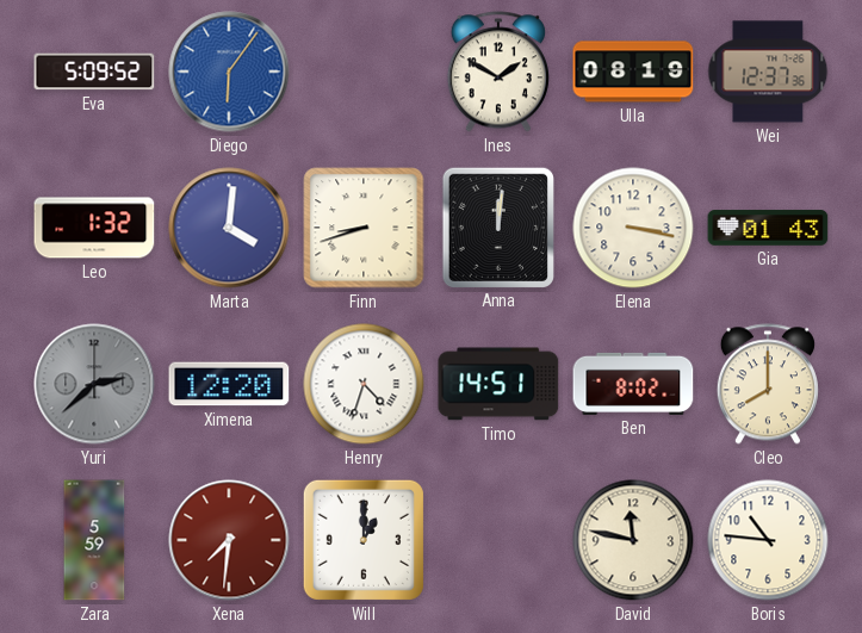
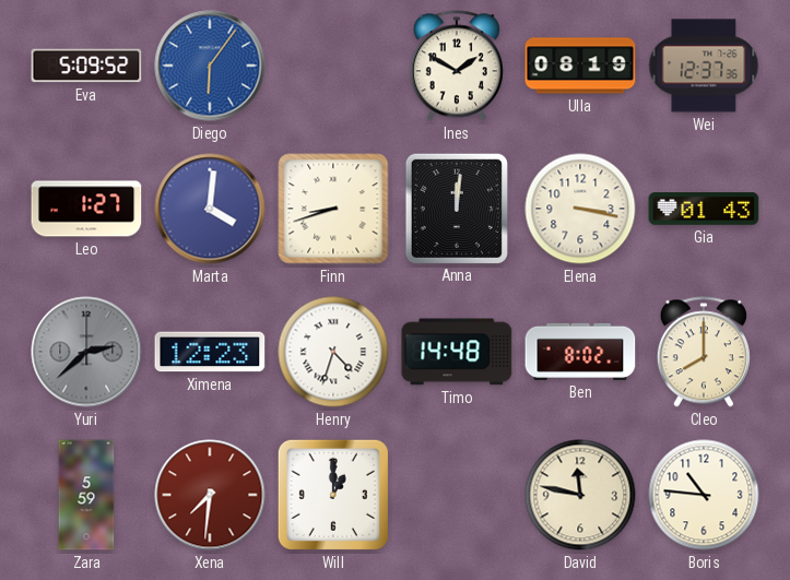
Leo: 1:32 -> 1:27 (86, 209)
Ximena: 12:20 -> 12:23 (210, 352)
Timo: 14:51 -> 14:48 (457, 352)
